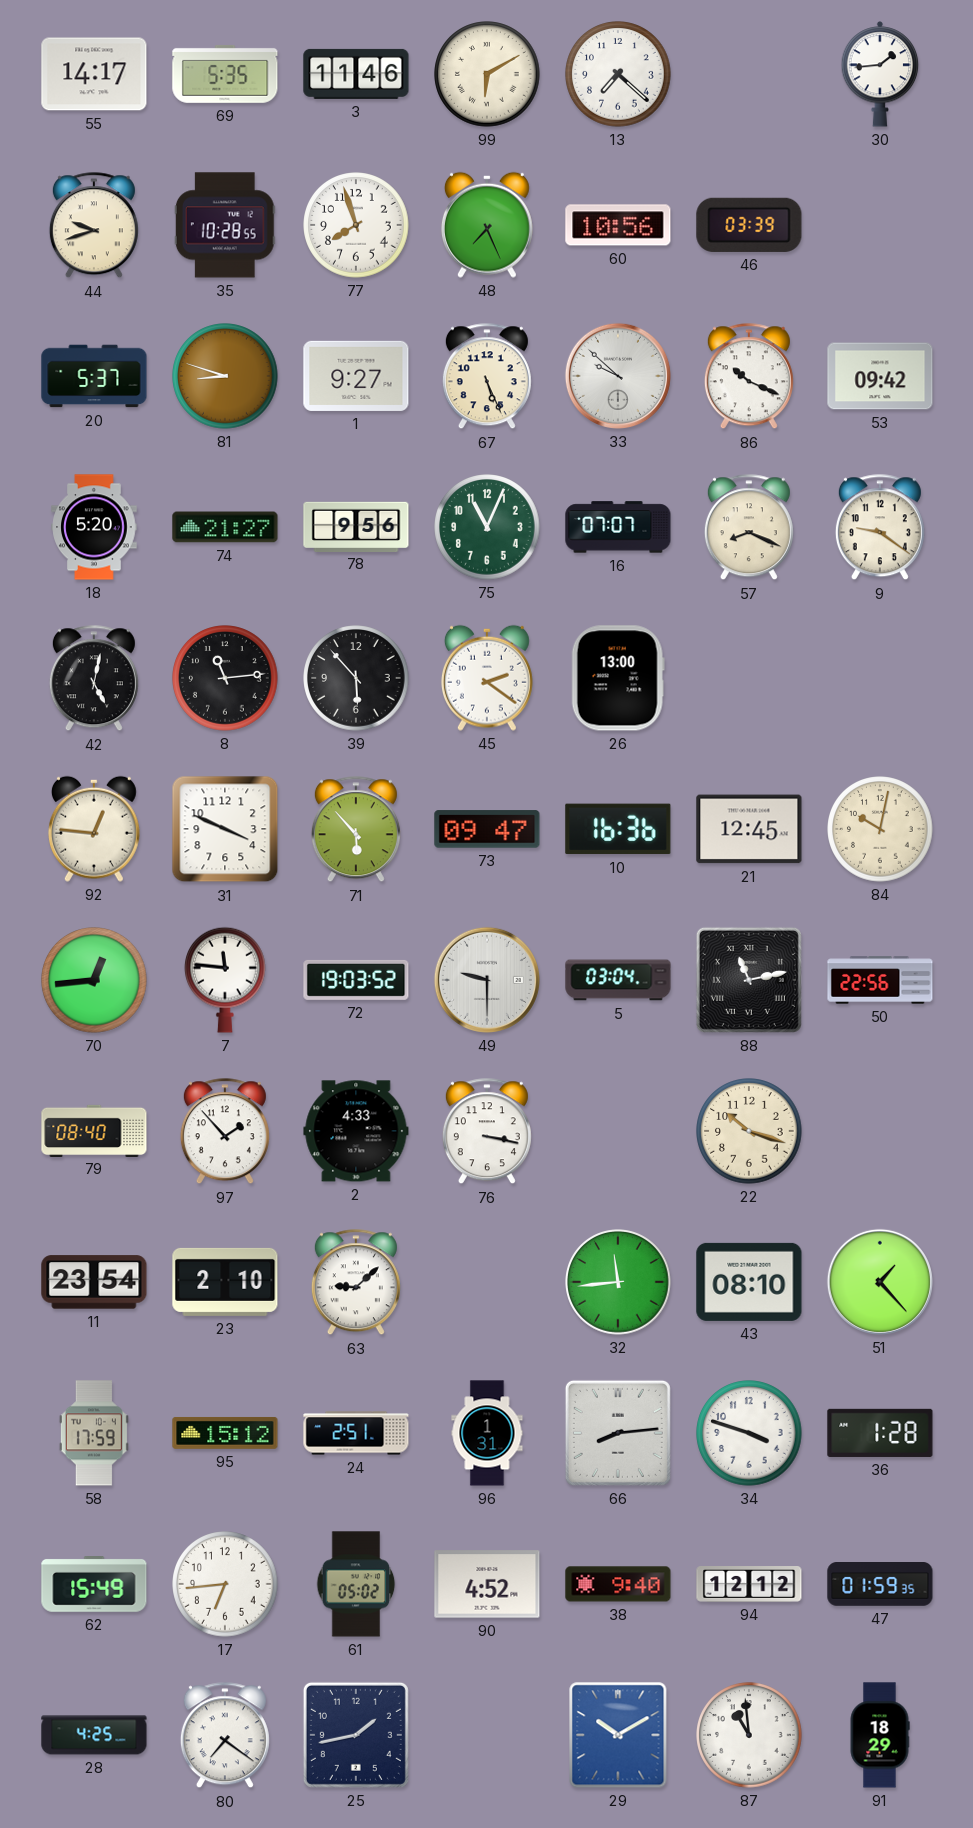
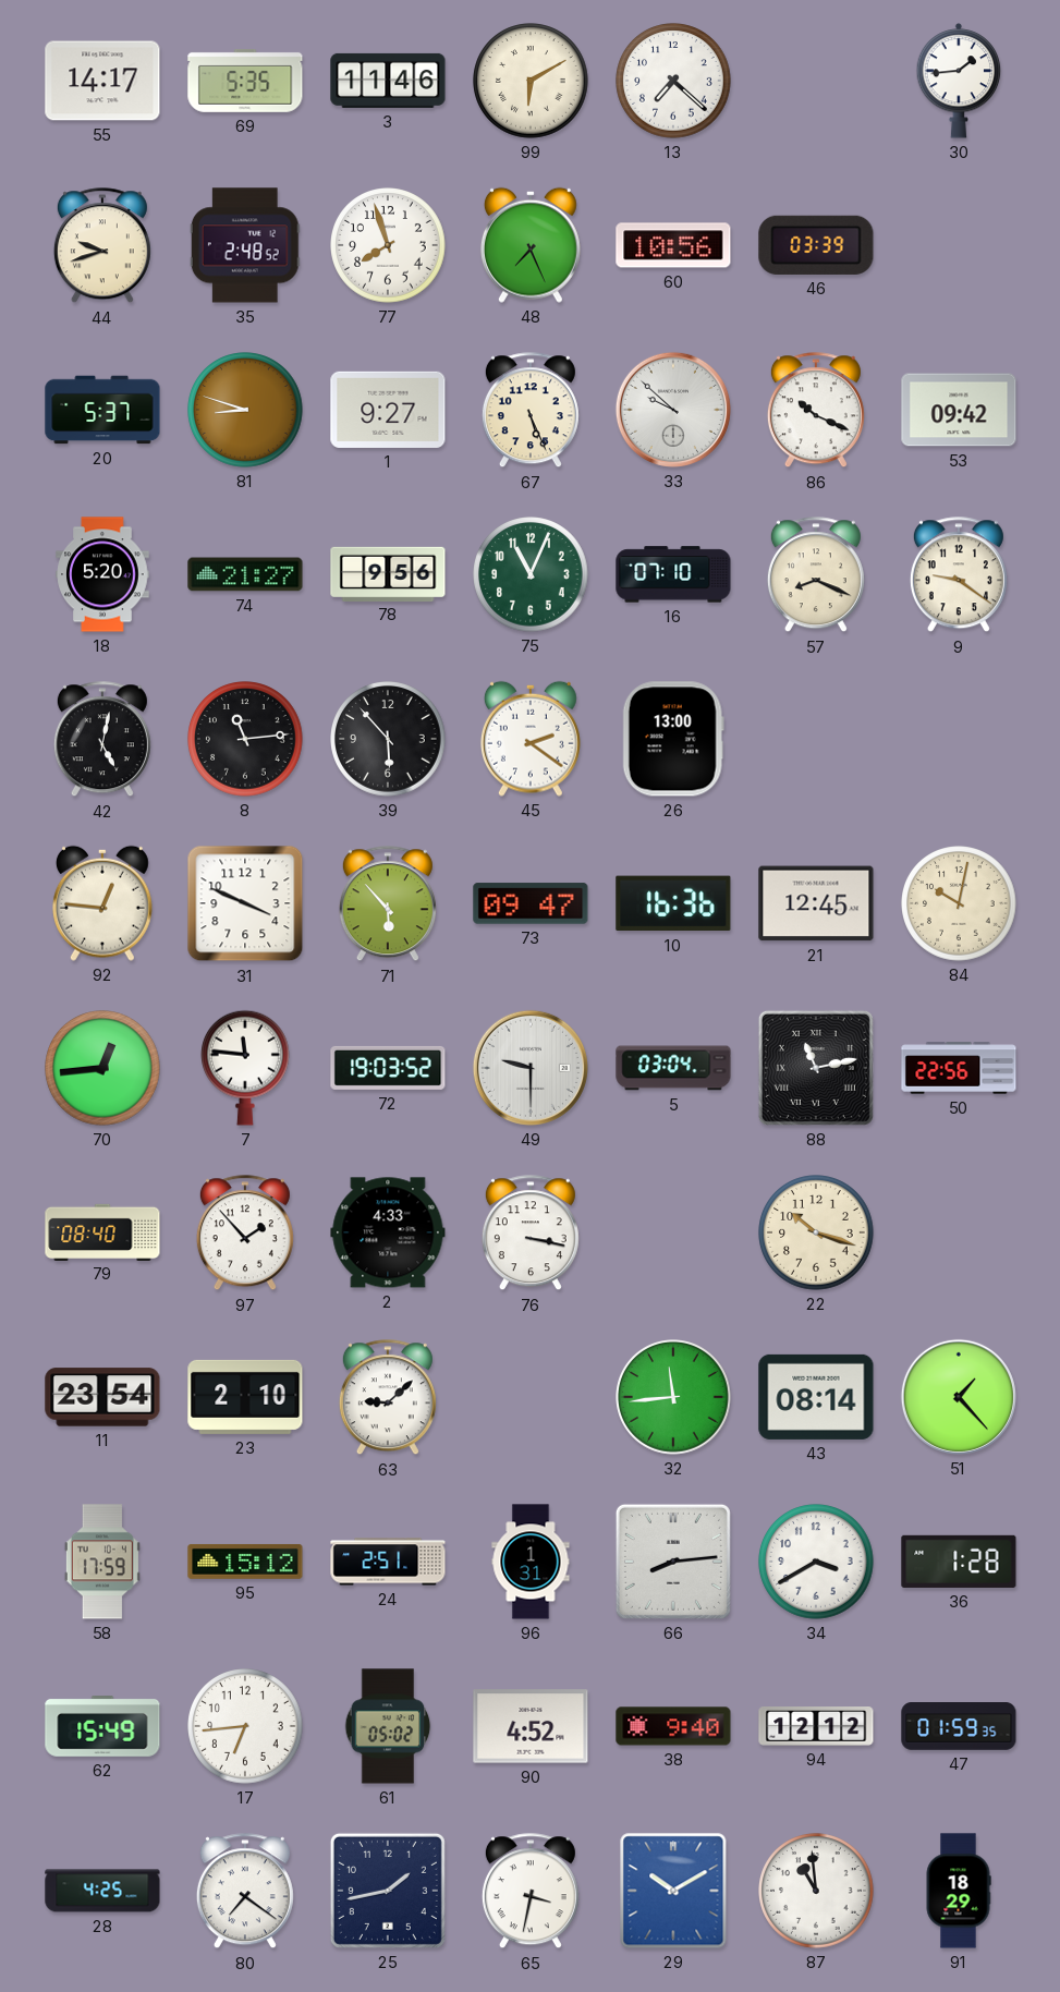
35: 10:28 -> 2:48 (245, 245)
16: 07:07 -> 07:10 (673, 574)
43: 08:10 -> 08:14 (816, 1397)
34: 3:48 -> 3:40 (816, 1562)
65: none -> 3:32 (531, 1892)
